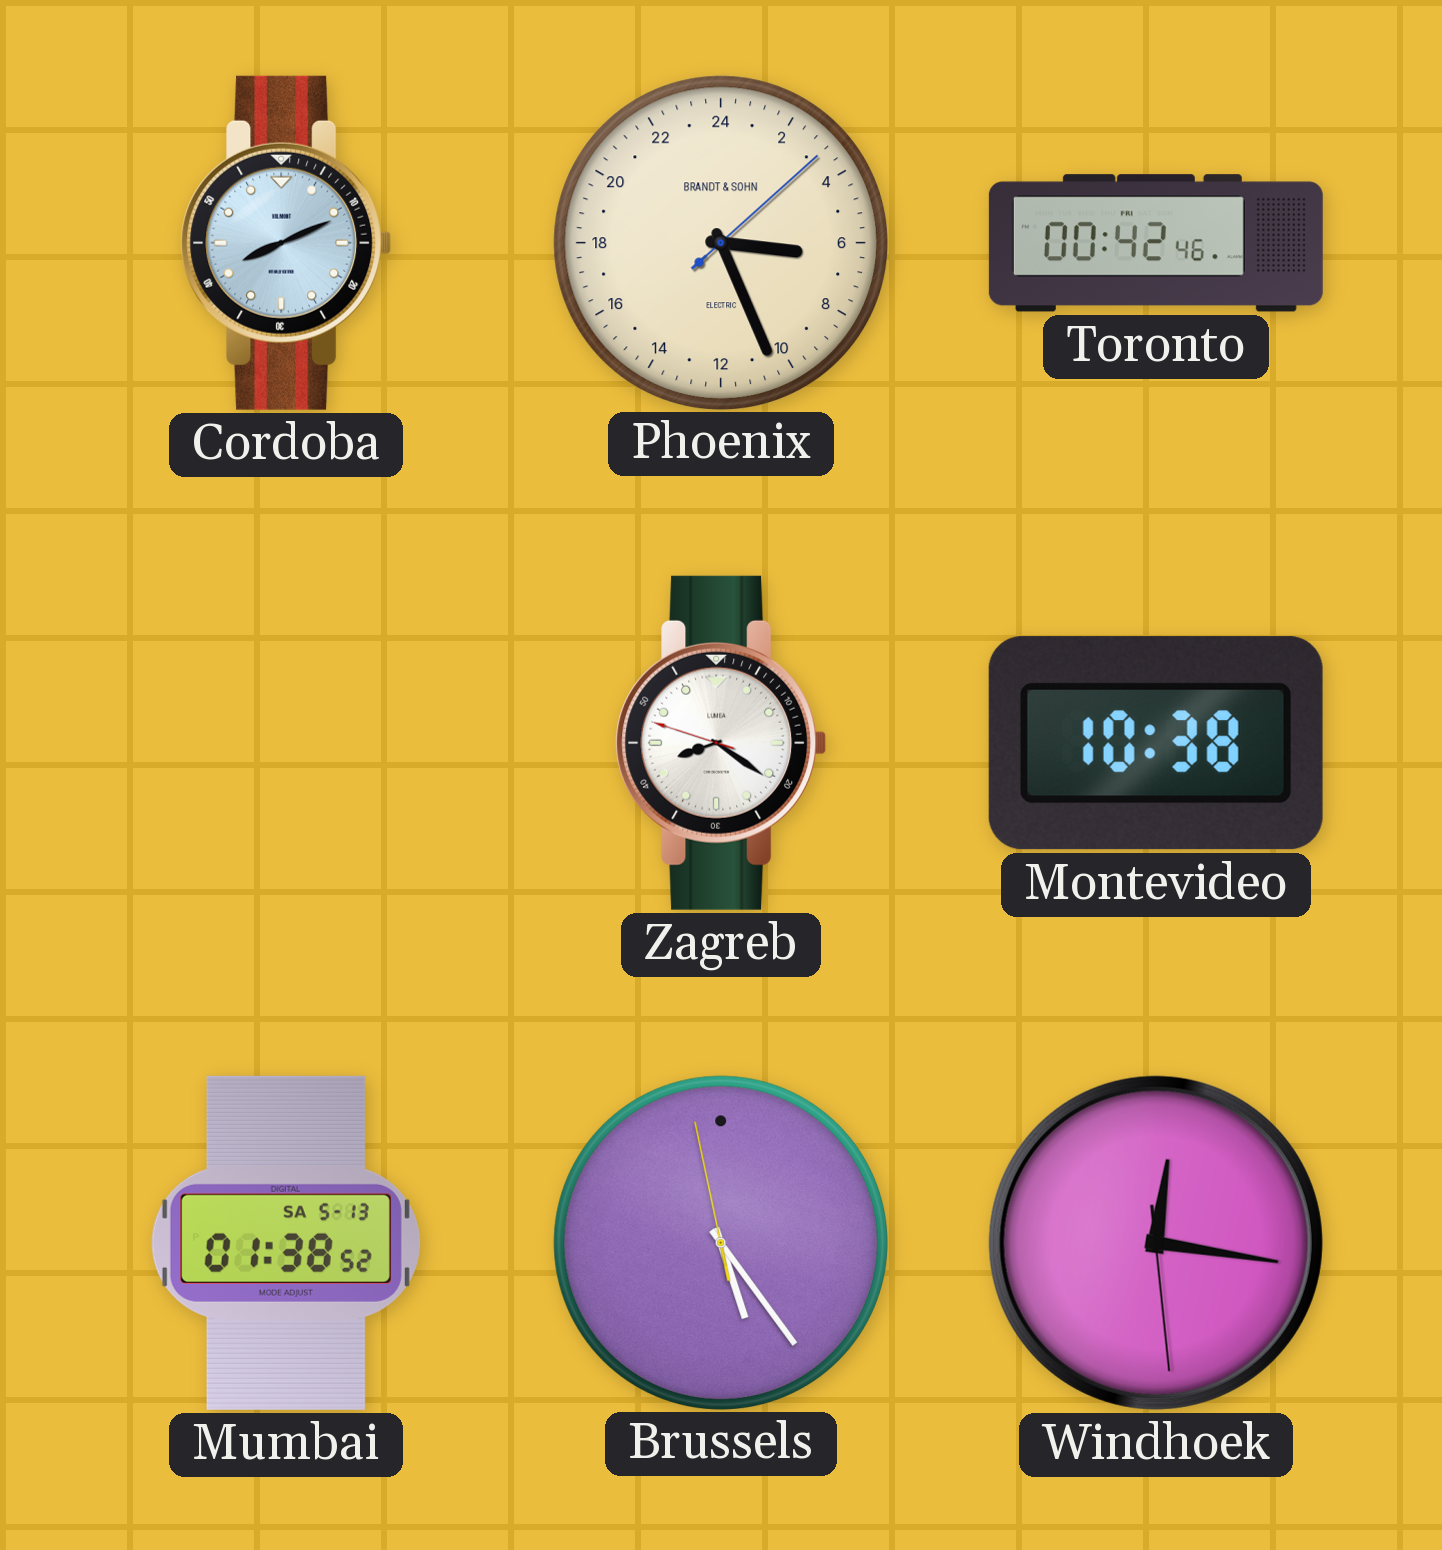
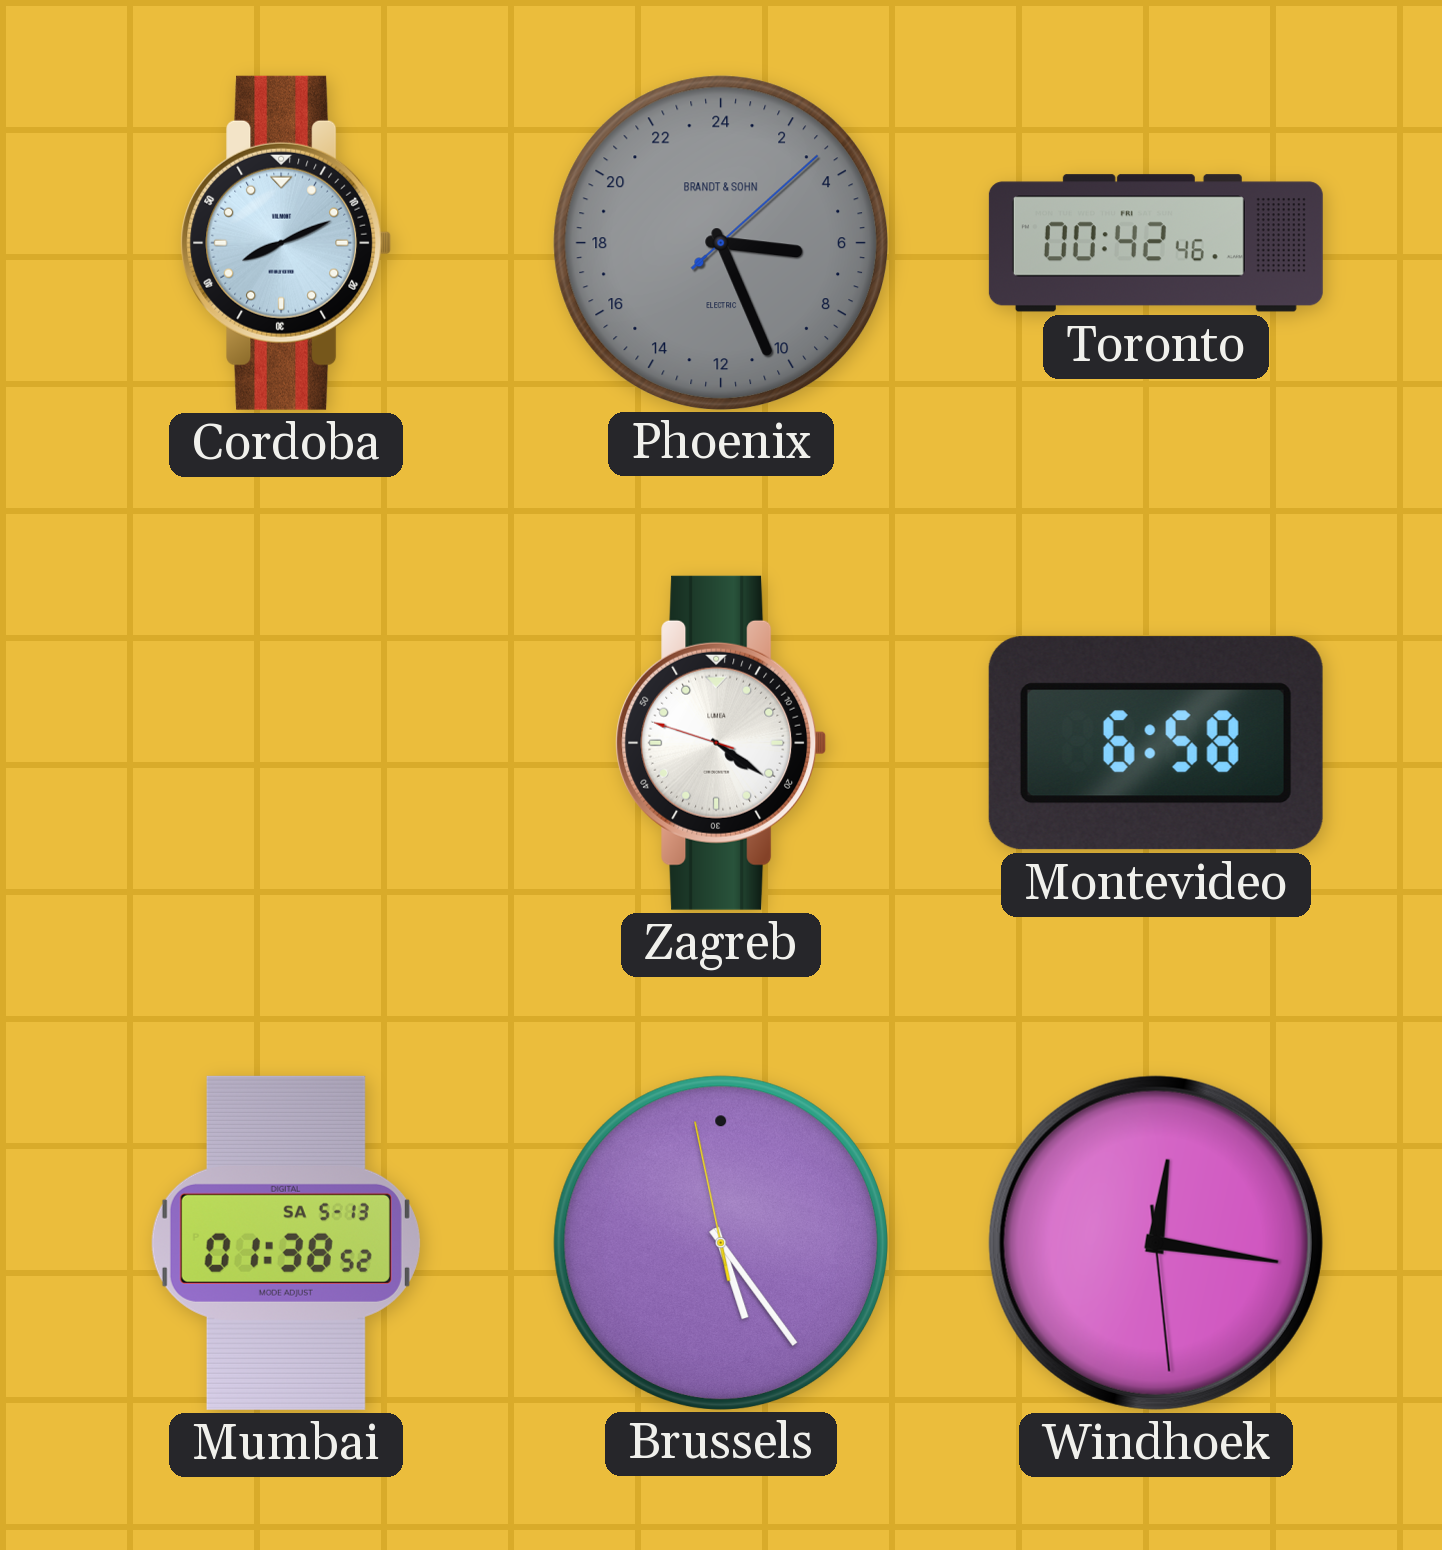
Phoenix dial: cream -> grey (720, 242)
Zagreb: 8:20 -> 4:20 (721, 743)
Montevideo: 10:38 -> 6:58 (1156, 743)
